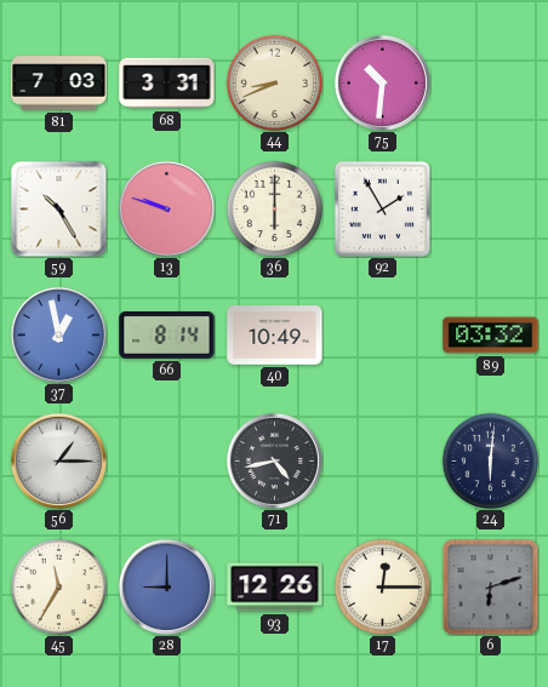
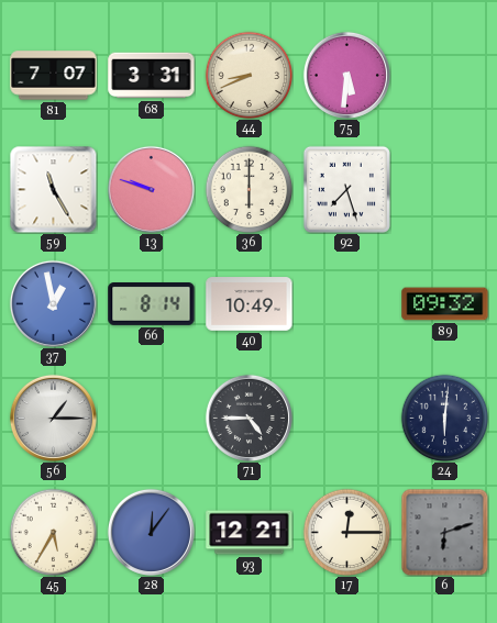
81: 7:03 -> 7:07 (54, 76)
75: 10:31 -> 5:31 (346, 75)
59: 10:25 -> 11:25 (53, 189)
92: 1:55 -> 7:27 (346, 189)
89: 03:32 -> 09:32 (445, 304)
71: 4:43 -> 4:45 (248, 418)
45: 11:35 -> 5:35 (53, 532)
28: 9:00 -> 12:06 (151, 532)
93: 12:26 -> 12:21 (250, 533)
